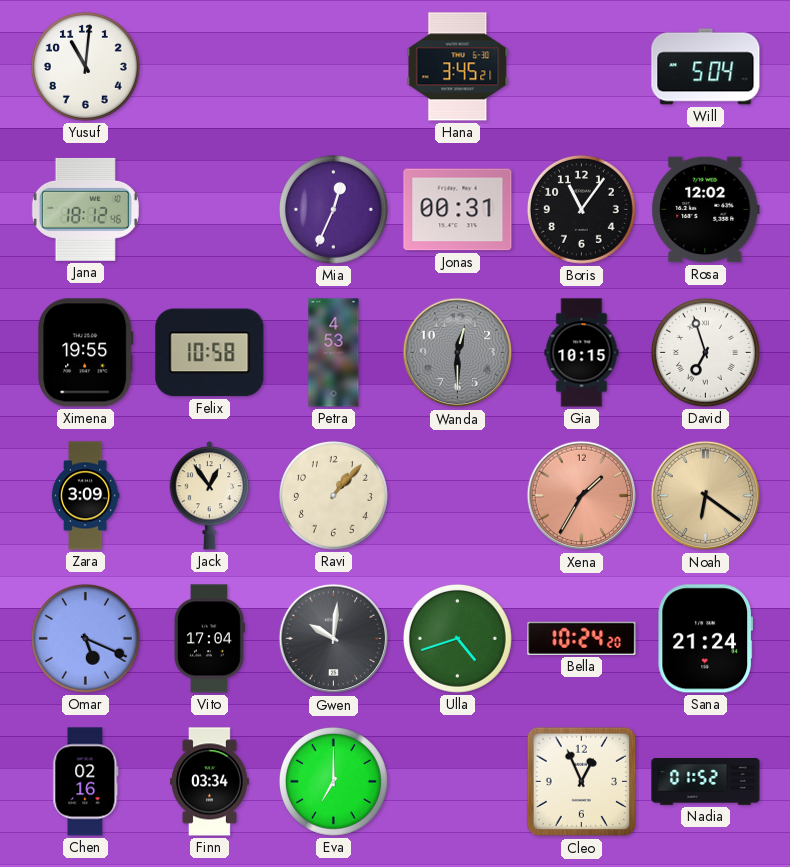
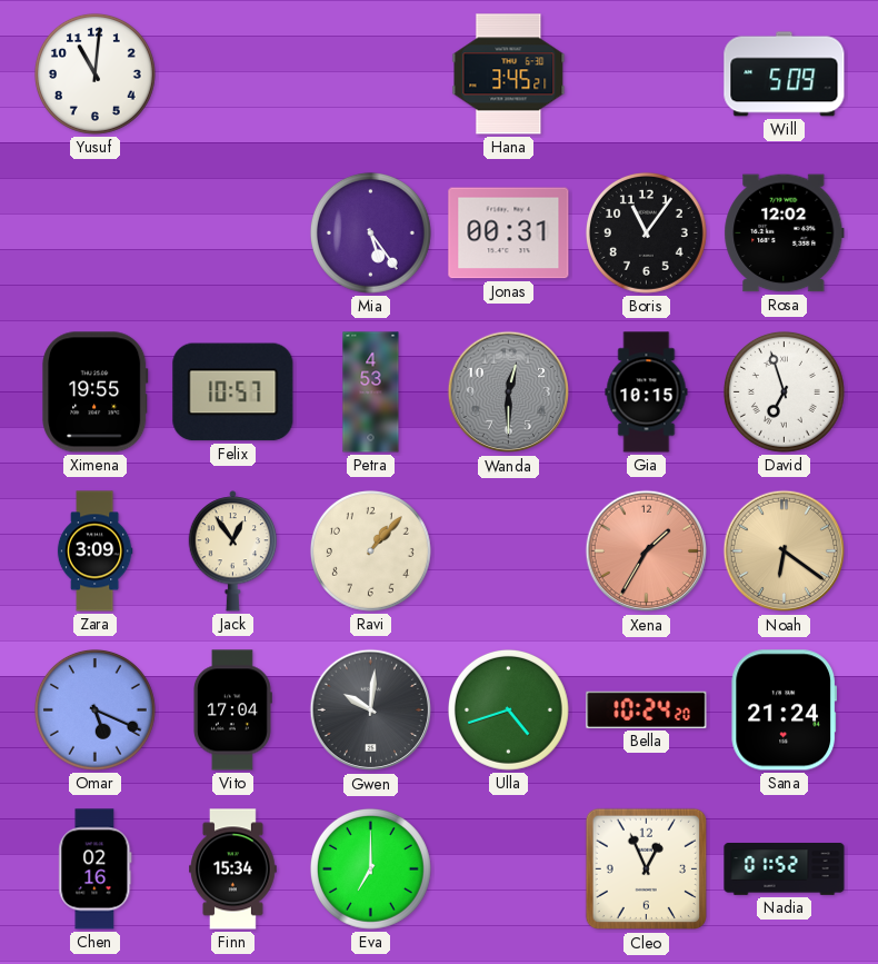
Will: 5:04 -> 5:09 (785, 74)
Jana: 18:12 -> none (85, 209)
Mia: 12:34 -> 5:24 (370, 232)
Felix: 10:58 -> 10:57 (233, 392)
Finn: 03:34 -> 15:34 (233, 869)
